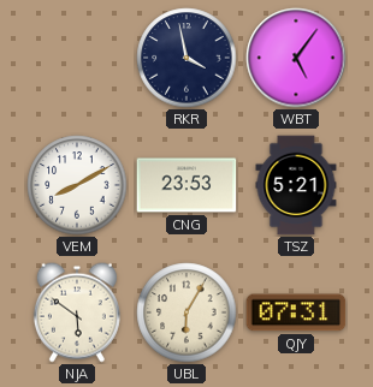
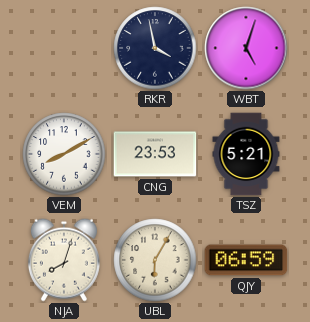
WBT: 5:06 -> 5:03 (246, 48)
NJA: 5:51 -> 8:03 (64, 260)
QJY: 07:31 -> 06:59 (246, 260)
